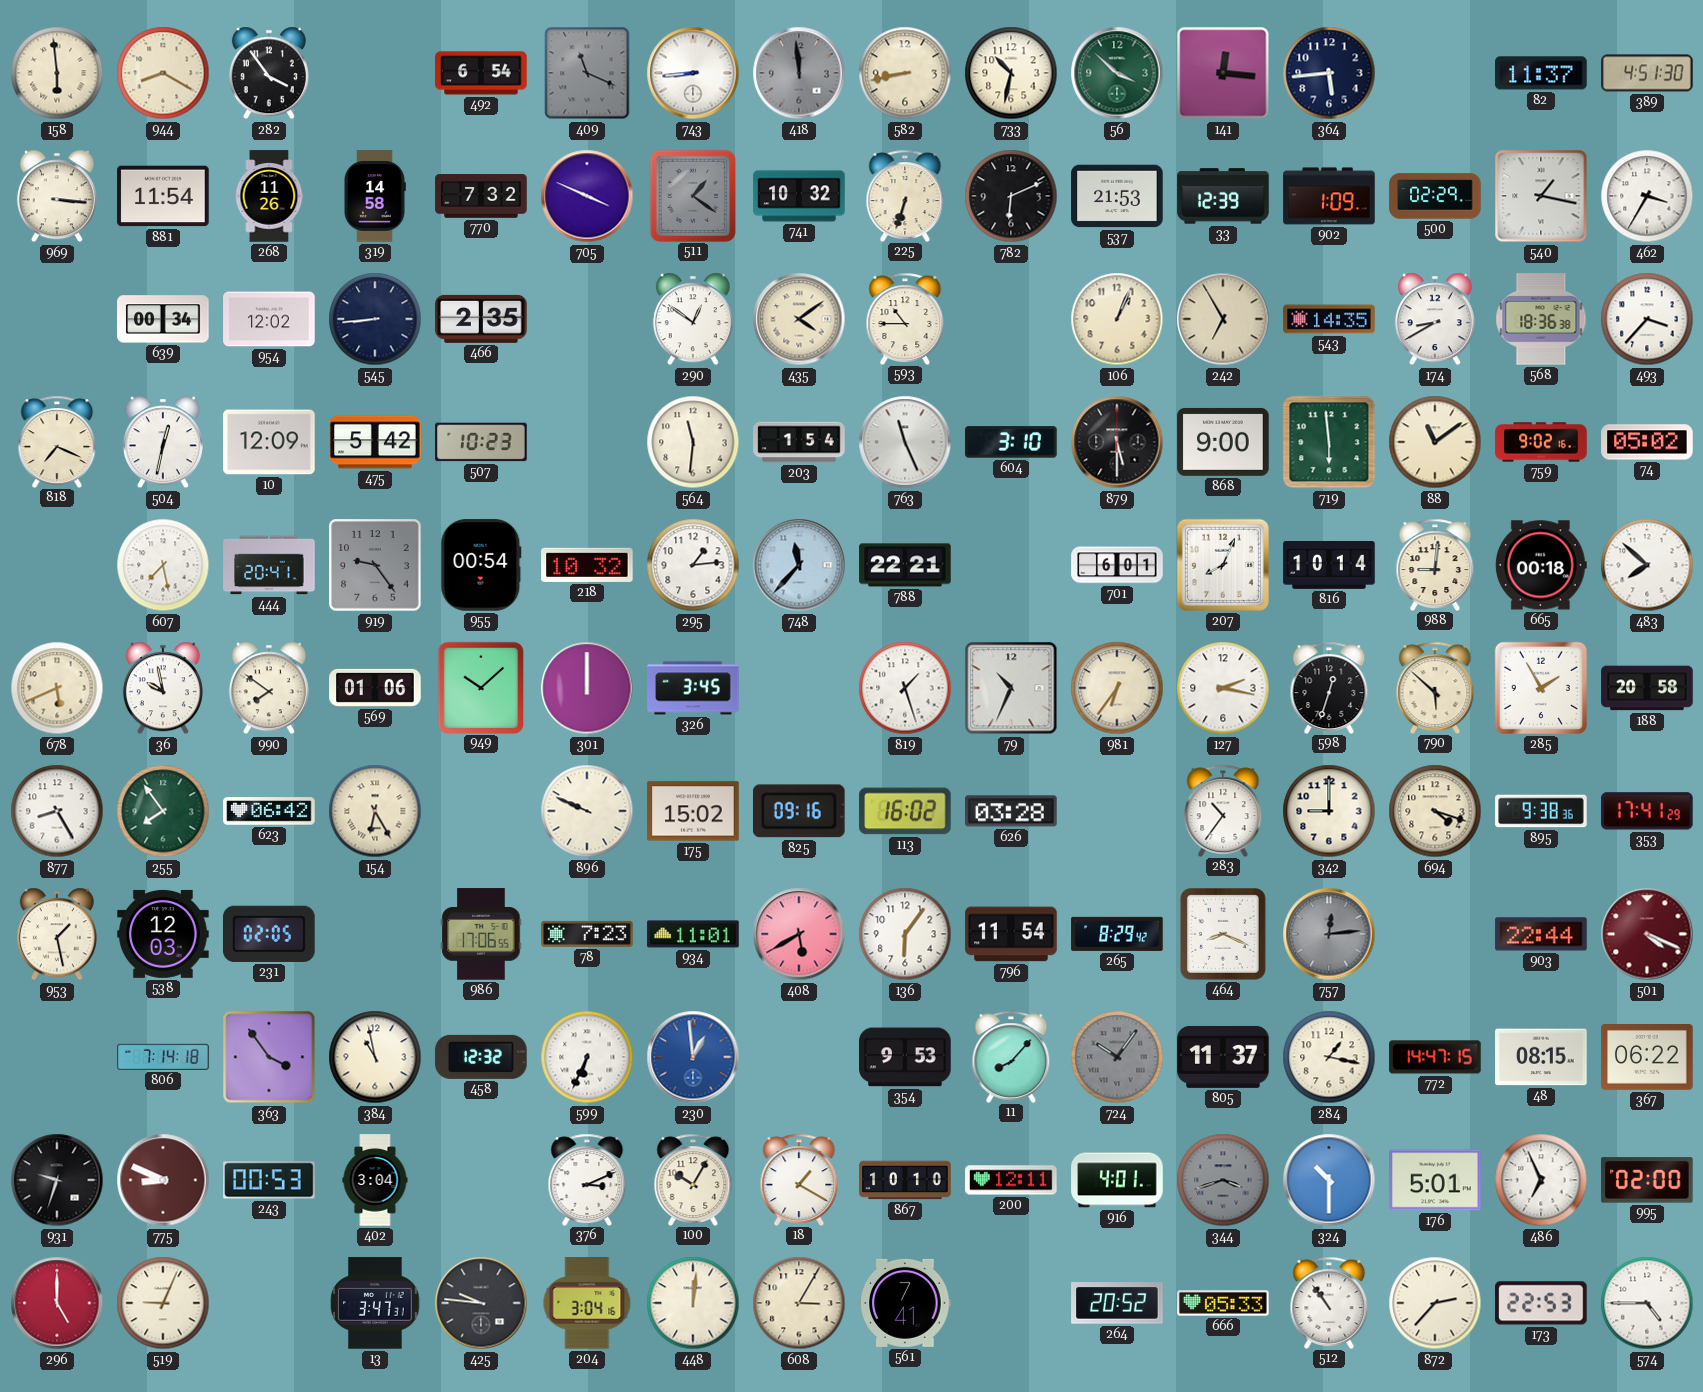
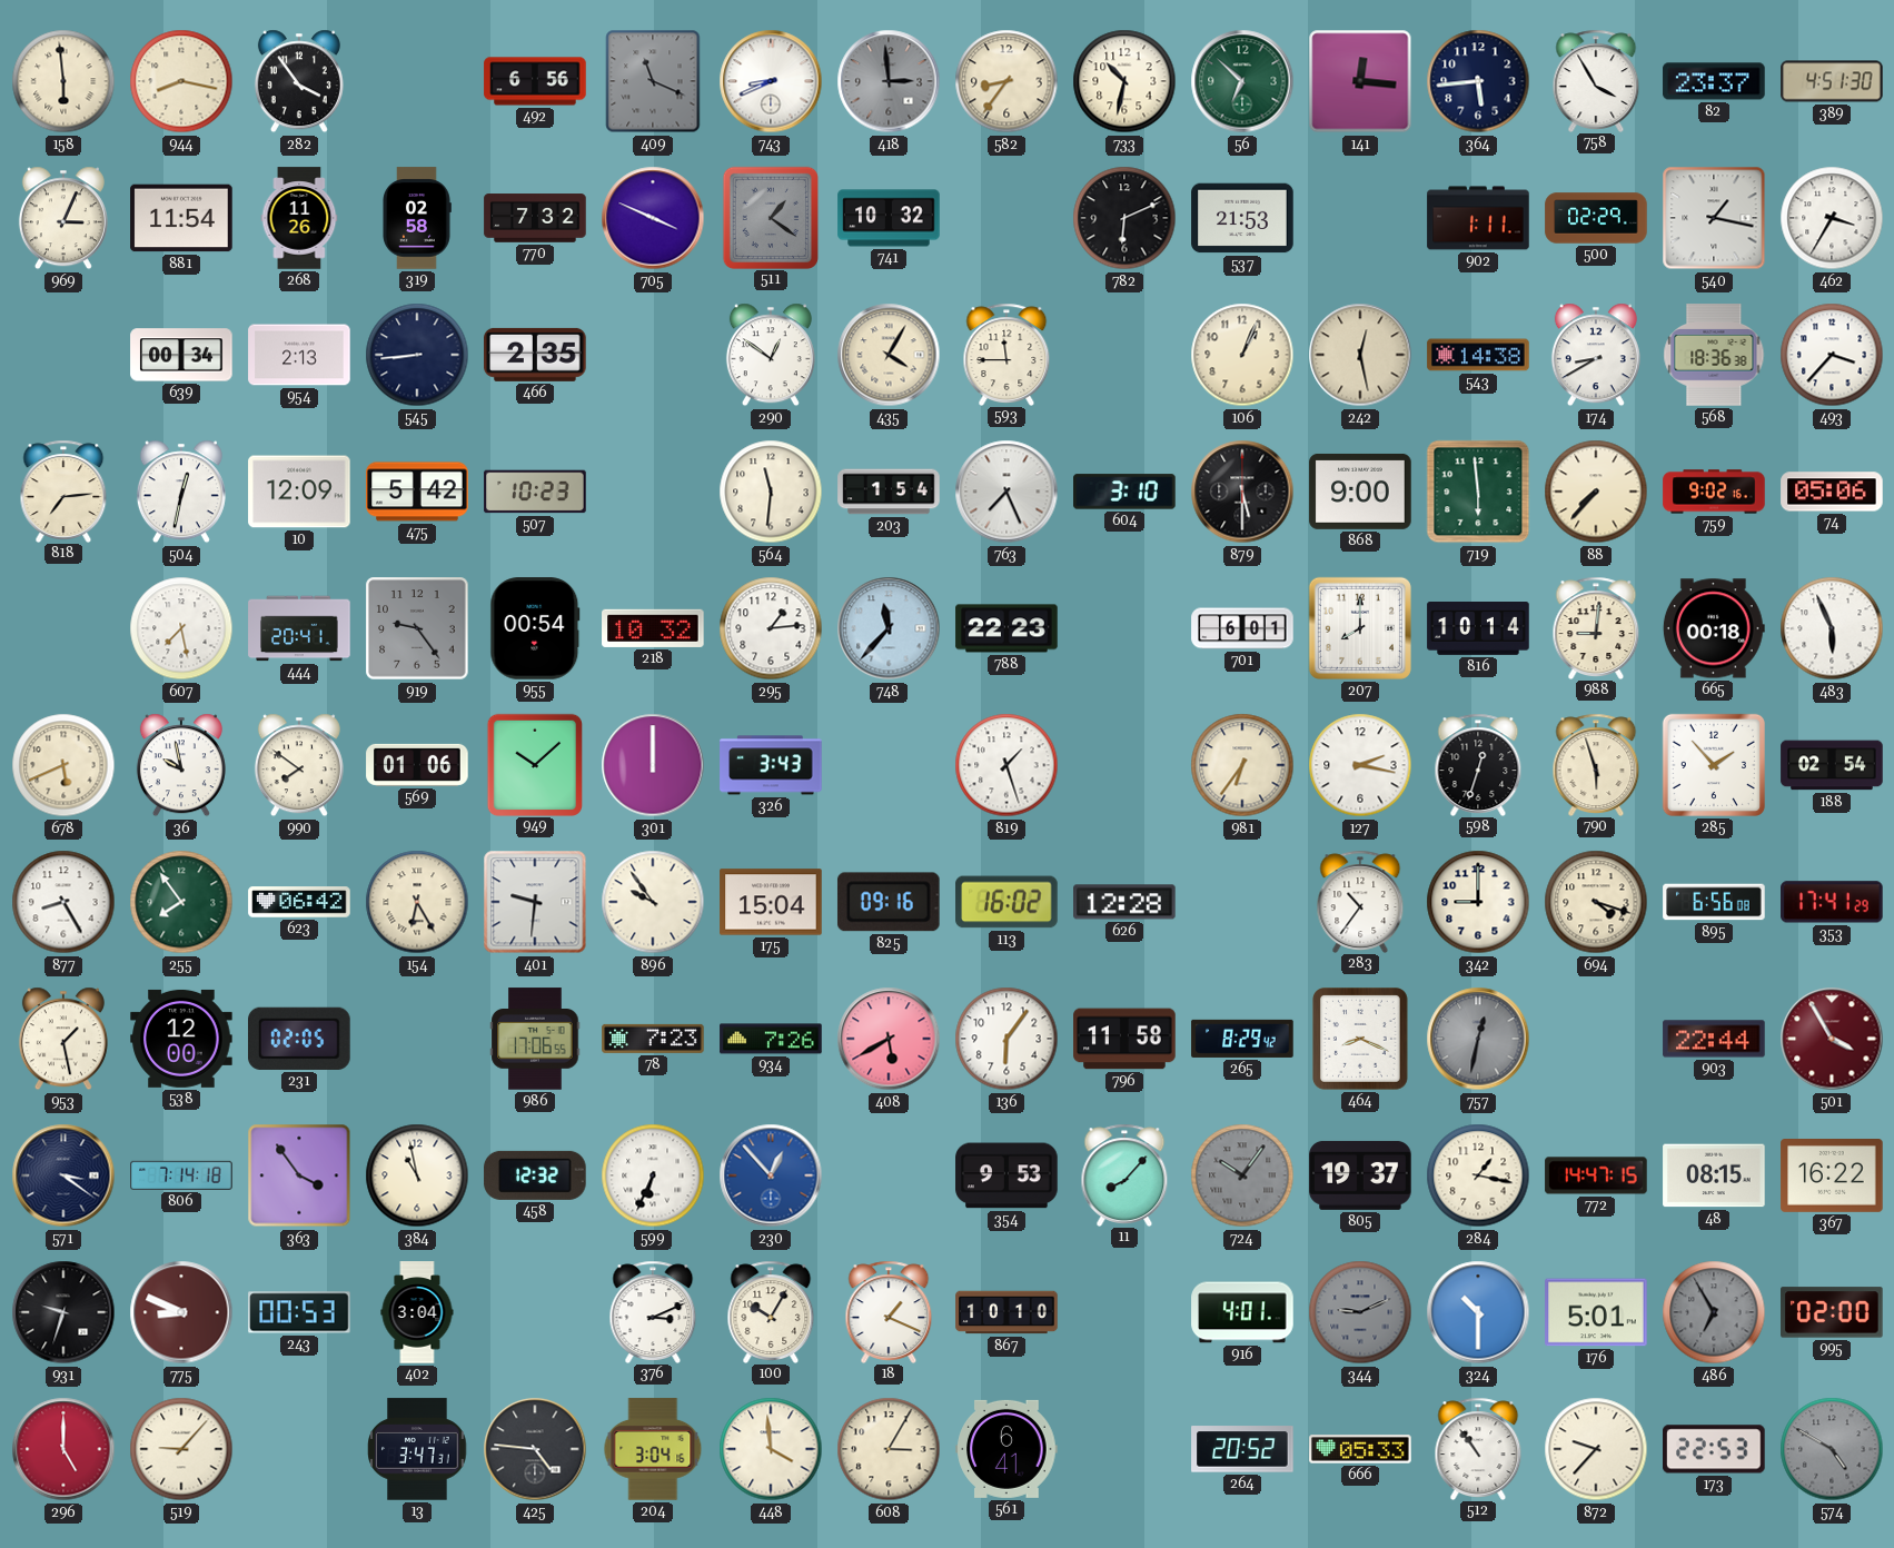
944: 8:20 -> 8:17 (181, 81)
492: 6:54 -> 6:56 (535, 81)
743: 8:44 -> 8:41 (771, 81)
418: 11:59 -> 2:59 (889, 81)
582: 8:43 -> 8:36 (1007, 81)
56: 3:52 -> 6:52 (1242, 81)
758: none -> 3:55 (1596, 80)
82: 11:37 -> 23:37 (1714, 81)
969: 3:16 -> 3:04 (63, 218)
319: 14:58 -> 02:58 (417, 218)
225: 6:33 -> none (905, 195)
33: 12:39 -> none (1223, 196)
902: 1:09 -> 1:11 (1478, 218)
954: 12:02 -> 2:13 (299, 355)
435: 4:09 -> 4:05 (889, 355)
593: 10:45 -> 11:45 (1007, 354)
242: 6:55 -> 12:28 (1360, 355)
543: 14:35 -> 14:38 (1478, 355)
818: 7:19 -> 7:14 (63, 490)
763: 11:26 -> 7:26 (1007, 492)
88: 11:09 -> 7:37 (1596, 492)
74: 05:02 -> 05:06 (1832, 492)
788: 22:21 -> 22:23 (1007, 628)
207: 8:04 -> 8:00 (1360, 628)
483: 7:52 -> 5:56 (1832, 628)
326: 3:45 -> 3:43 (771, 765)
79: 10:34 -> none (1011, 688)
790: 5:52 -> 5:57 (1596, 764)
285: 1:55 -> 1:53 (1714, 765)
188: 20:58 -> 02:54 (1832, 765)
401: none -> 9:31 (535, 902)
896: 9:49 -> 9:54 (653, 902)
175: 15:02 -> 15:04 (771, 902)
626: 03:28 -> 12:28 (1124, 902)
895: 9:38 -> 6:56 (1714, 902)
538: 12:03 -> 12:00 (181, 1039)
934: 11:01 -> 7:26 (771, 1039)
796: 11:54 -> 11:58 (1124, 1039)
757: 12:14 -> 12:32 (1478, 1039)
501: 4:19 -> 3:55 (1832, 1039)
571: none -> 3:21 (63, 1175)
230: 12:59 -> 12:53 (771, 1175)
805: 11:37 -> 19:37 (1360, 1175)
367: 06:22 -> 16:22 (1832, 1177)
18: 1:20 -> 1:19 (889, 1311)
200: 12:11 -> none (1011, 1180)
344: 3:42 -> 9:11 (1360, 1312)
486: 6:56 -> 6:55 (1714, 1312)
486 dial: white -> grey (1714, 1312)
519: 9:04 -> 9:07 (181, 1449)
425: 9:46 -> 4:46 (535, 1449)
448: 12:01 -> 3:59 (771, 1449)
561: 7:41 -> 6:41 (1007, 1449)
872: 2:37 -> 9:37 (1596, 1449)
574: 4:45 -> 4:50 (1832, 1449)
574 dial: white -> grey (1832, 1449)
